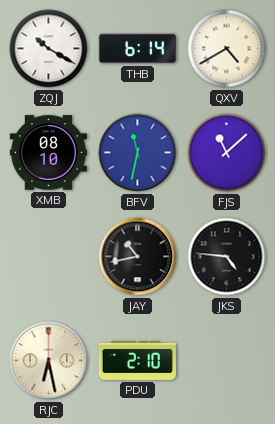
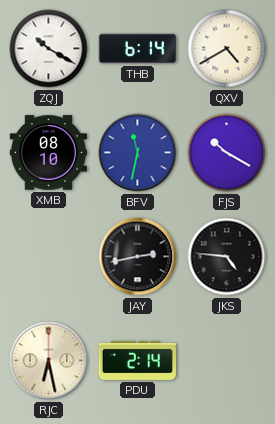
FJS: 11:08 -> 10:20 (227, 153)
JAY: 10:43 -> 2:43 (138, 257)
PDU: 2:10 -> 2:14 (137, 360)
